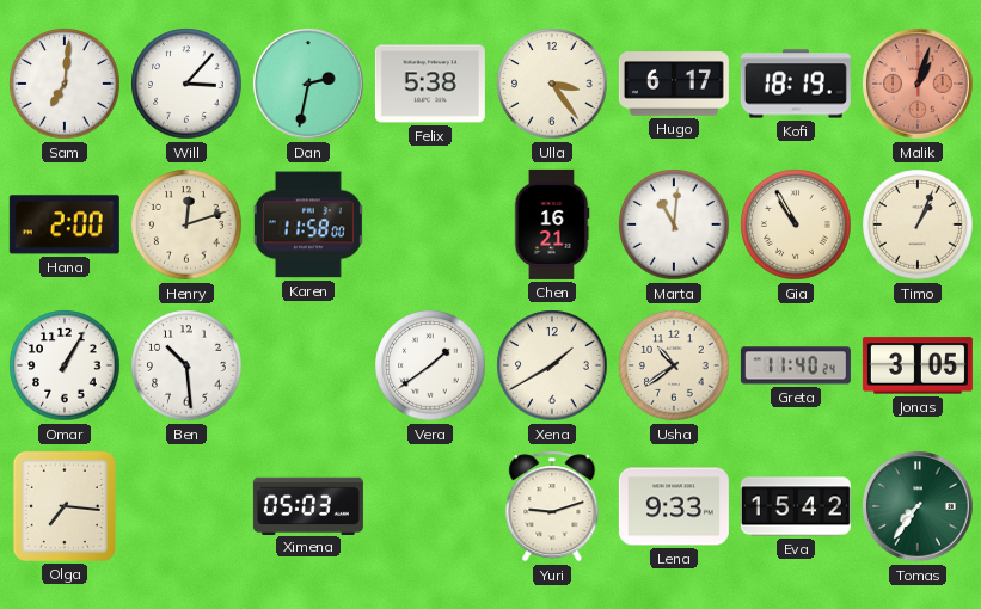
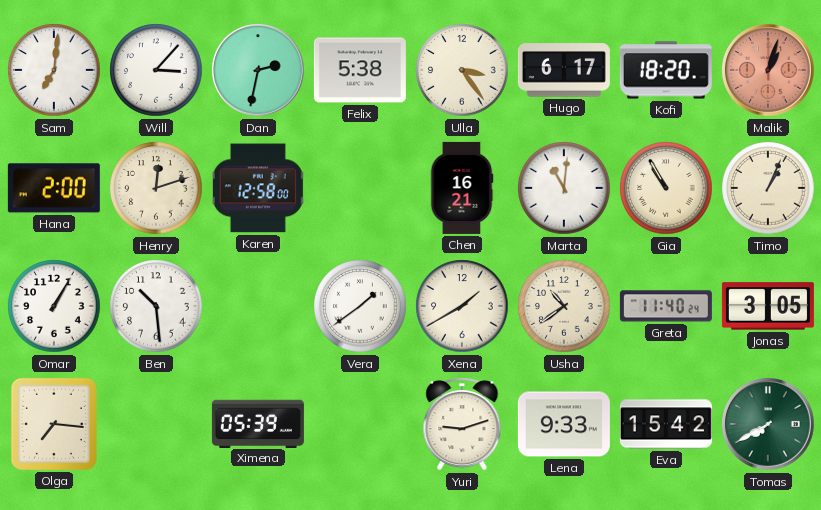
Kofi: 18:19 -> 18:20 (666, 70)
Karen: 11:58 -> 12:58 (258, 188)
Ximena: 05:03 -> 05:39 (258, 423)
Tomas: 7:36 -> 7:40 (769, 425)
